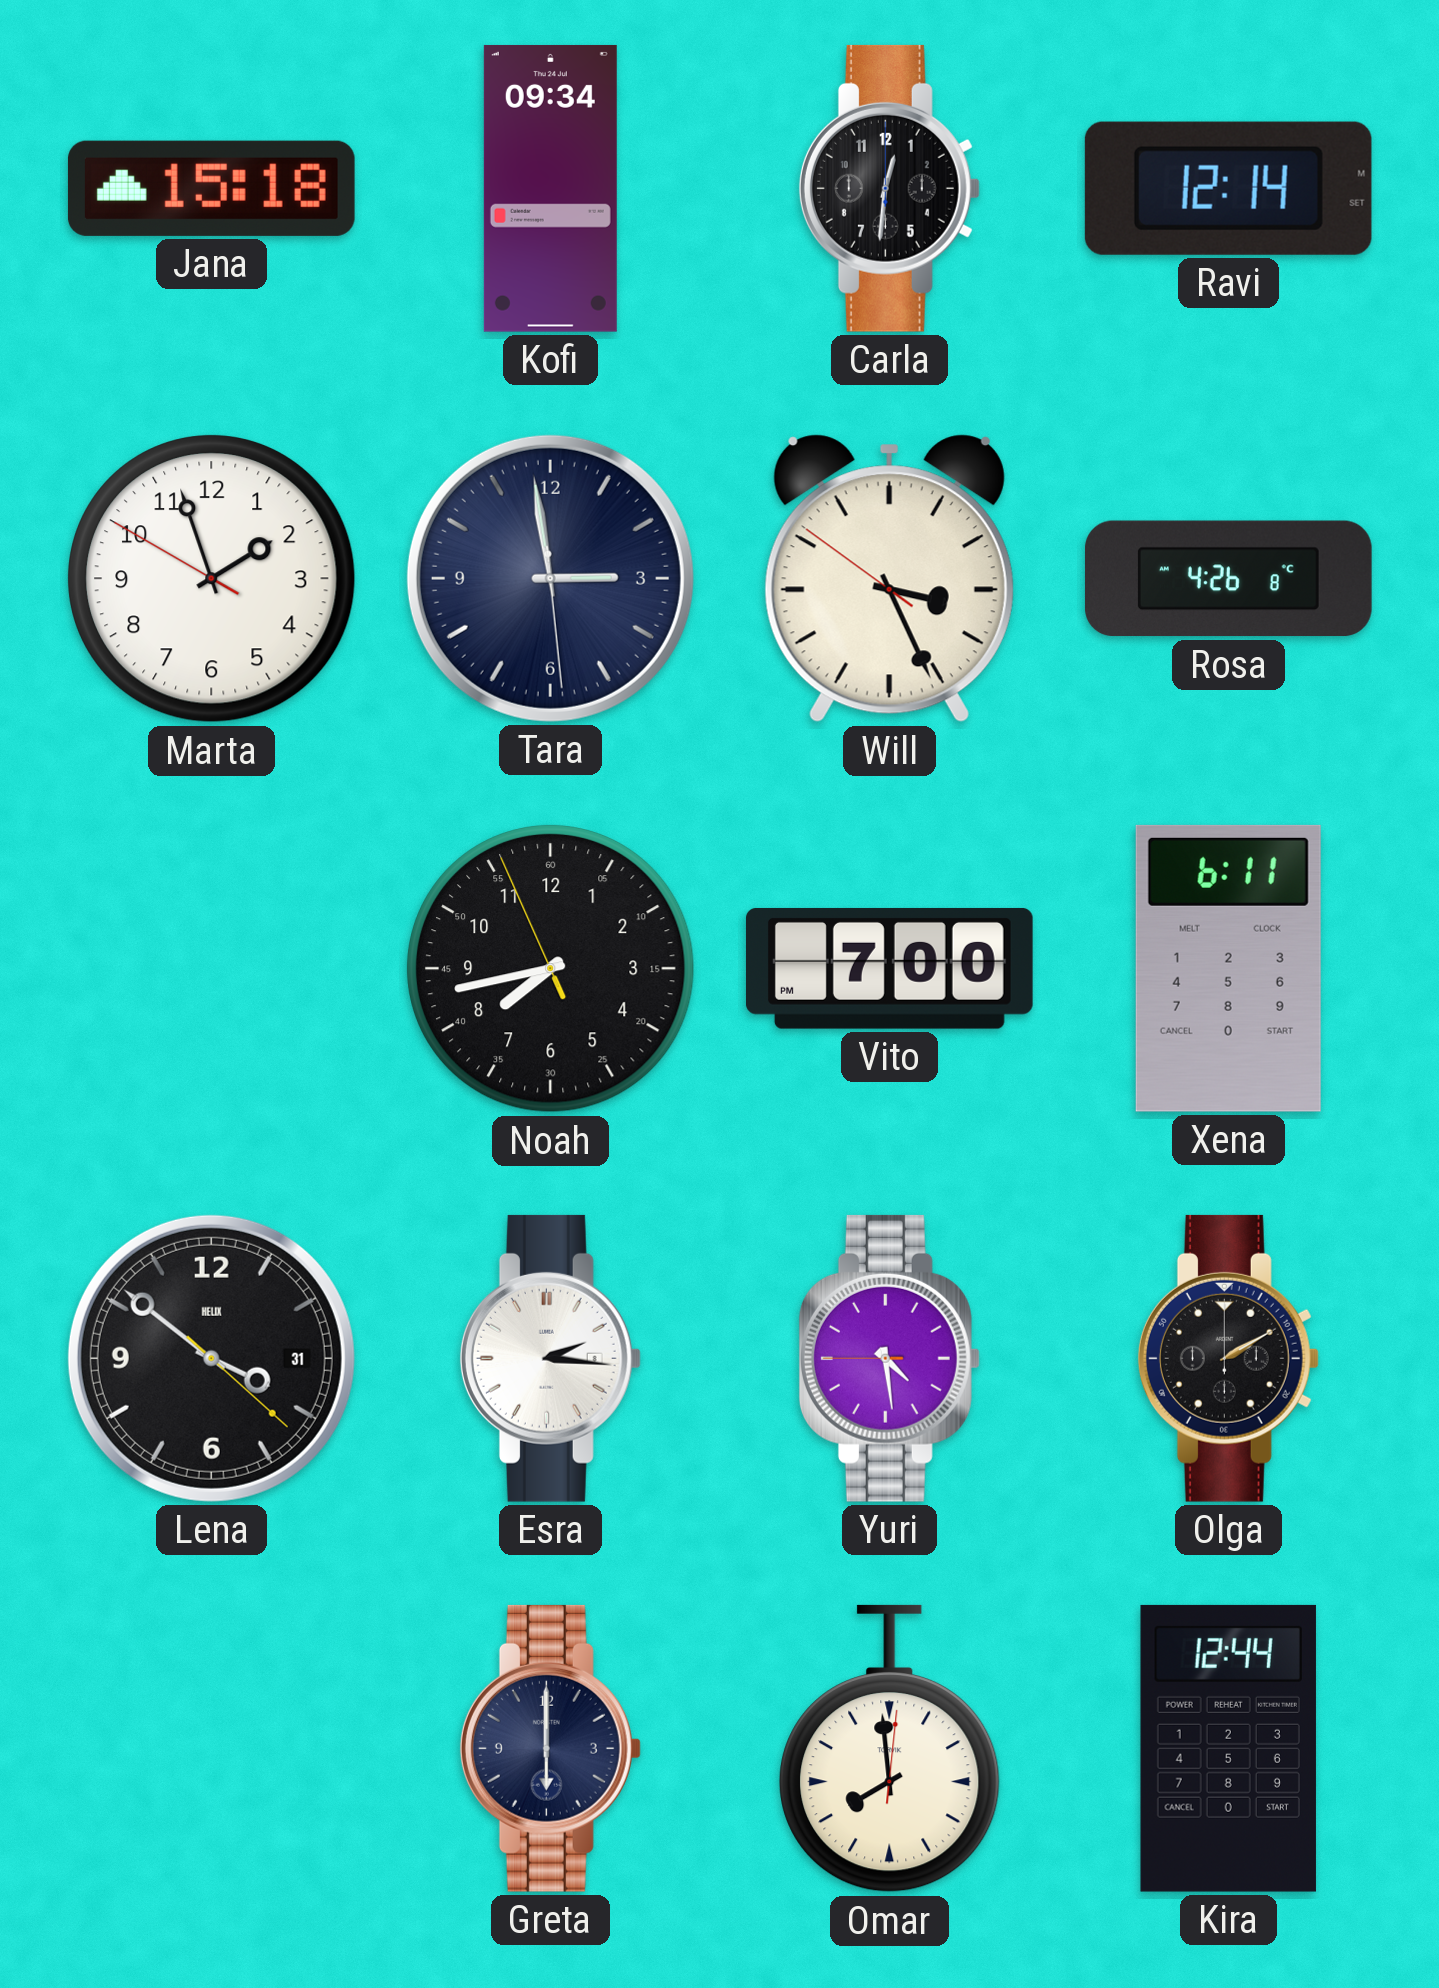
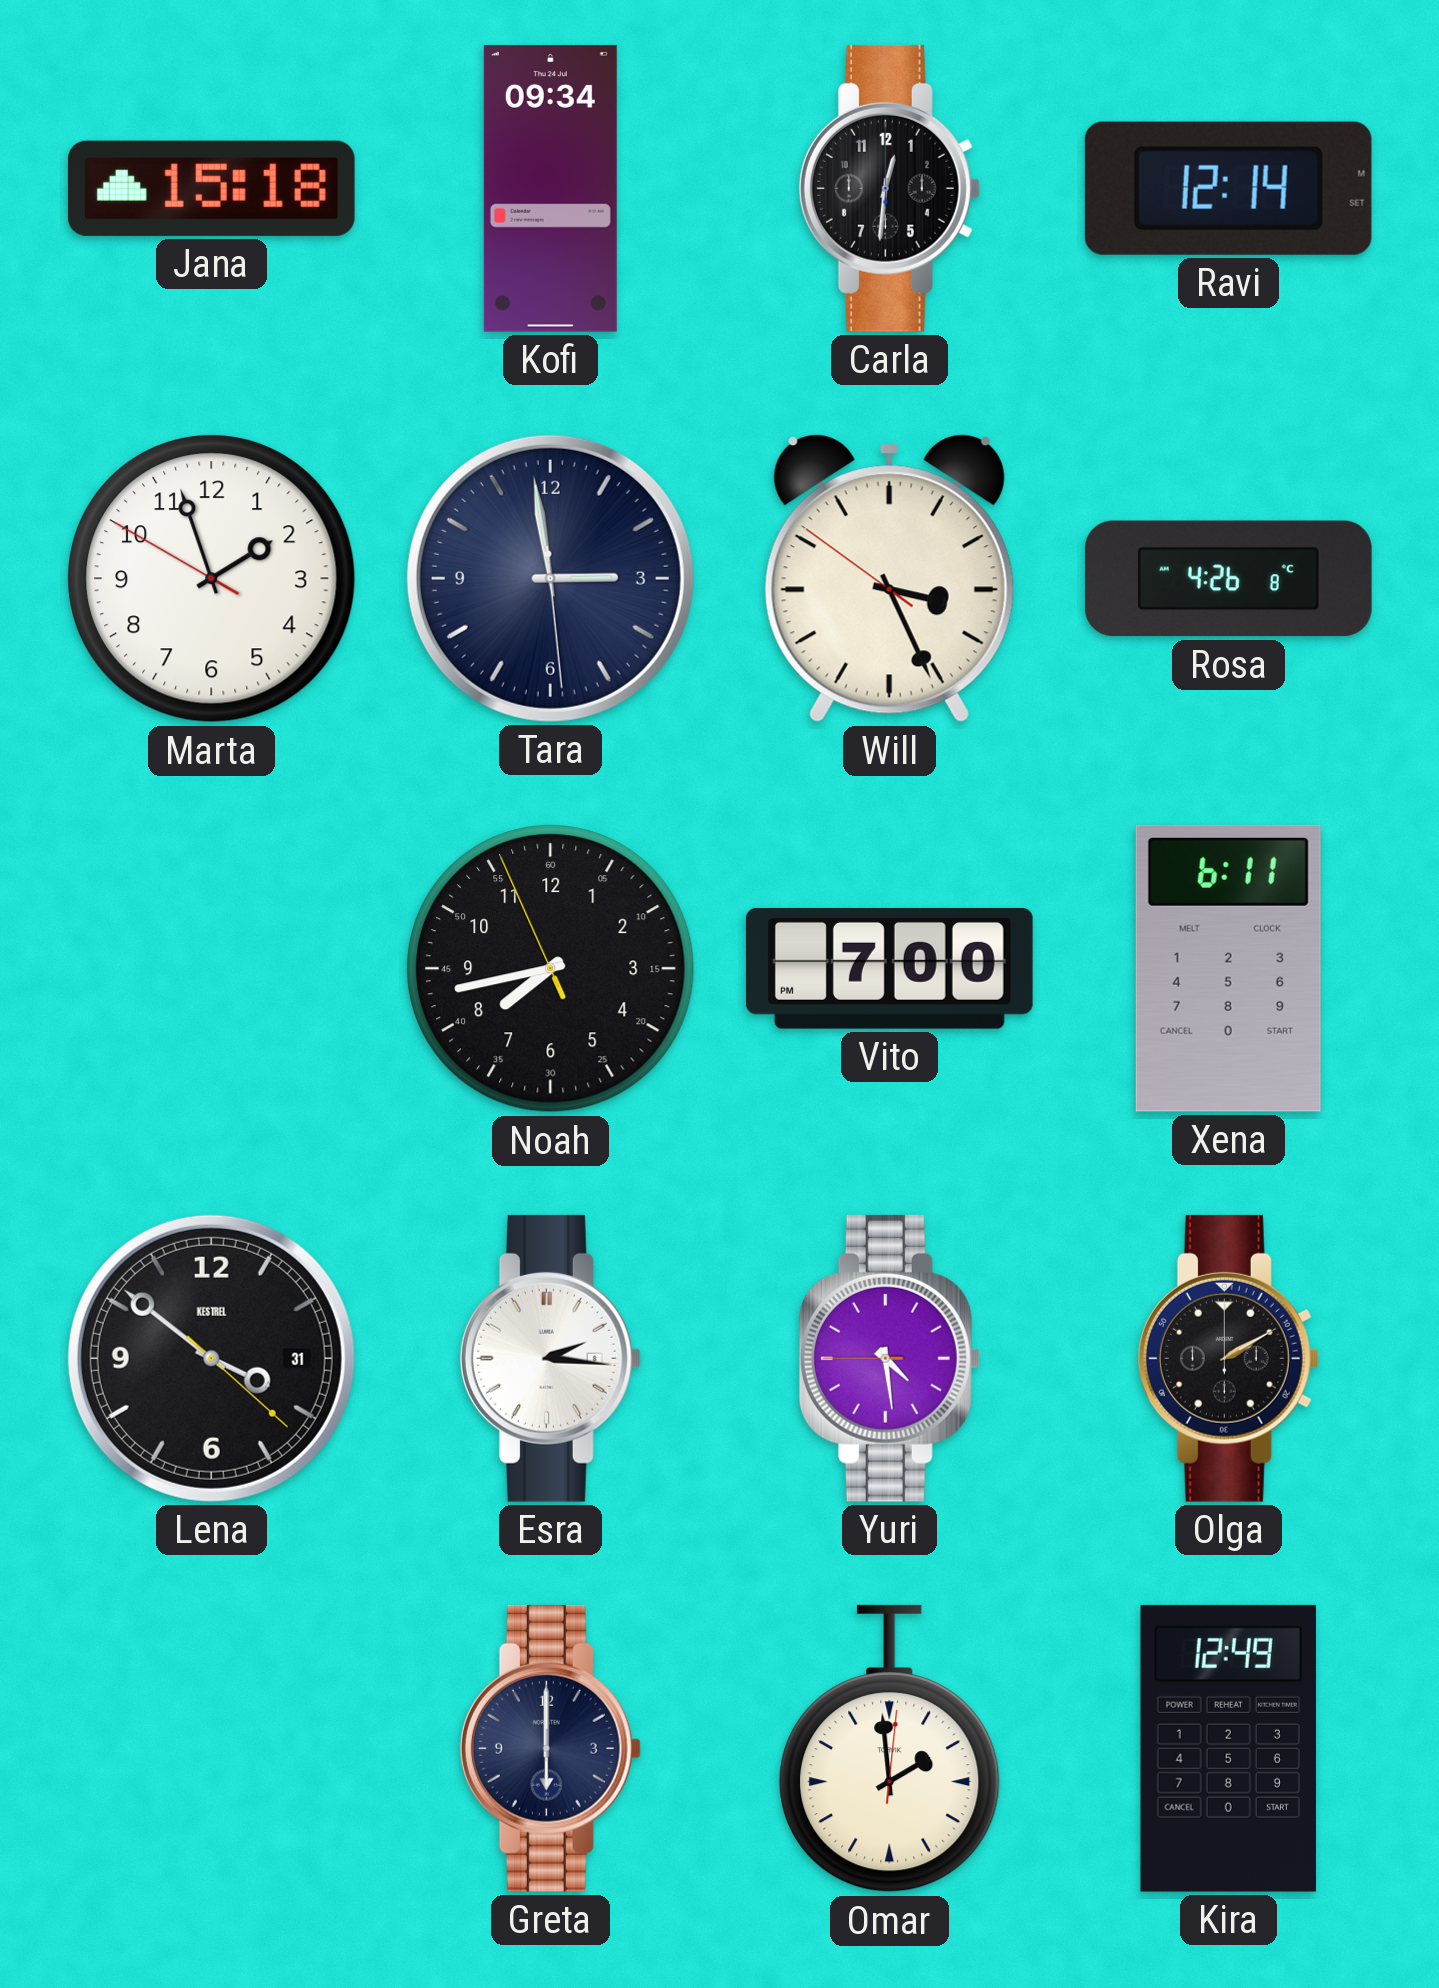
Lena brand: HELIX -> KESTREL (211, 1358)
Omar: 7:59 -> 1:59 (890, 1749)
Kira: 12:44 -> 12:49 (1228, 1748)
